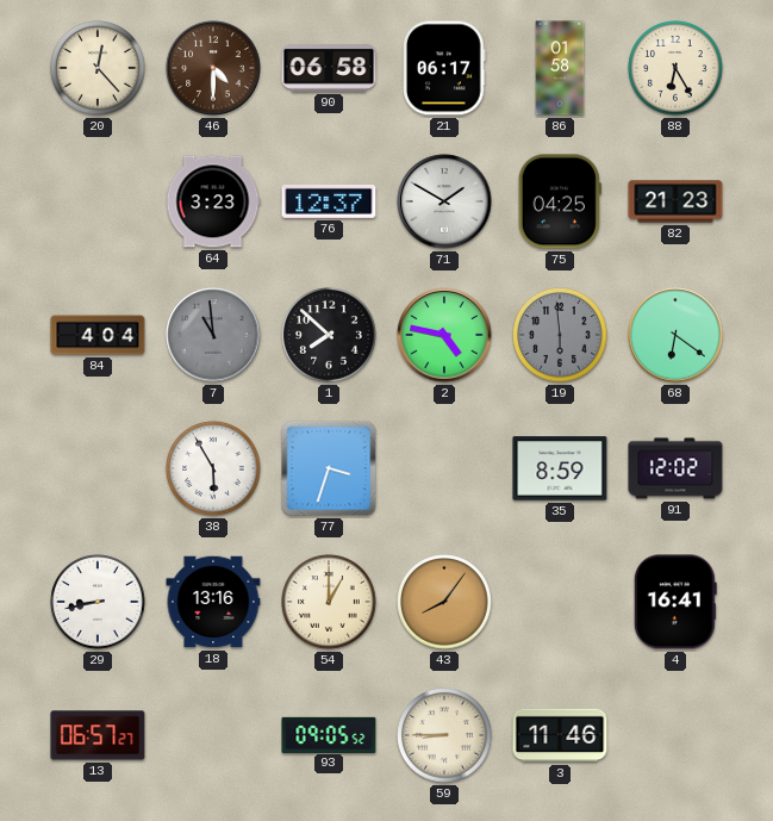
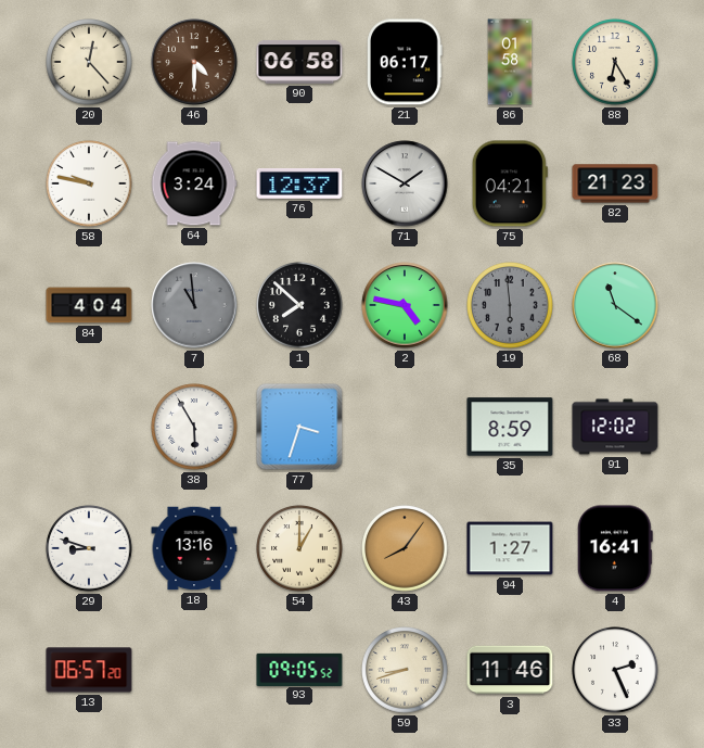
58: none -> 9:47 (89, 183)
64: 3:23 -> 3:24 (194, 183)
75: 04:25 -> 04:21 (510, 183)
68: 6:21 -> 11:21 (615, 305)
29: 8:43 -> 8:48 (89, 548)
94: none -> 1:27 (510, 548)
13: 06:57:27 -> 06:57:20 (89, 670)
59: 8:45 -> 8:42 (405, 670)
33: none -> 2:26 (615, 670)
